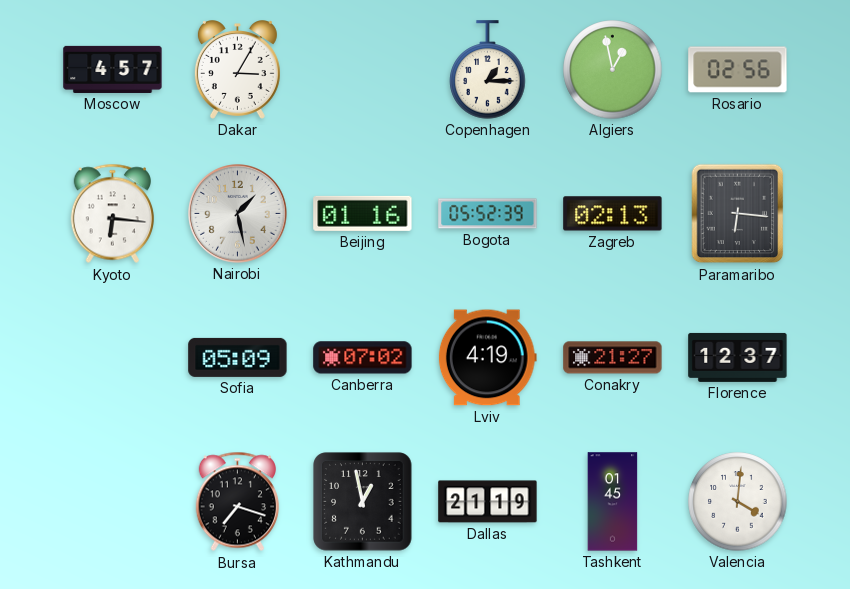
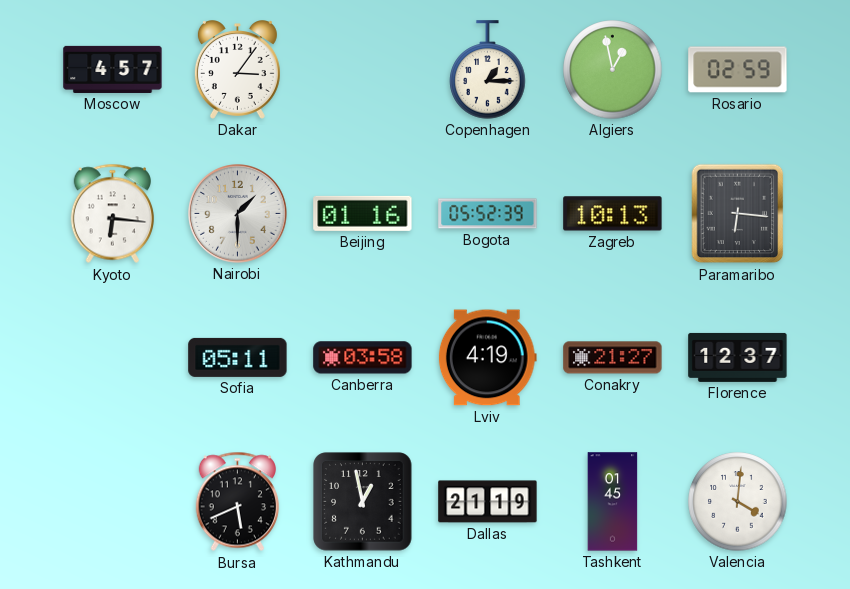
Dakar: 3:05 -> 3:06 (237, 70)
Rosario: 02:56 -> 02:59 (738, 70)
Nairobi: 1:28 -> 1:30 (238, 214)
Zagreb: 02:13 -> 10:13 (613, 214)
Sofia: 05:09 -> 05:11 (238, 357)
Canberra: 07:02 -> 03:58 (363, 358)
Bursa: 7:18 -> 5:41 (237, 502)
